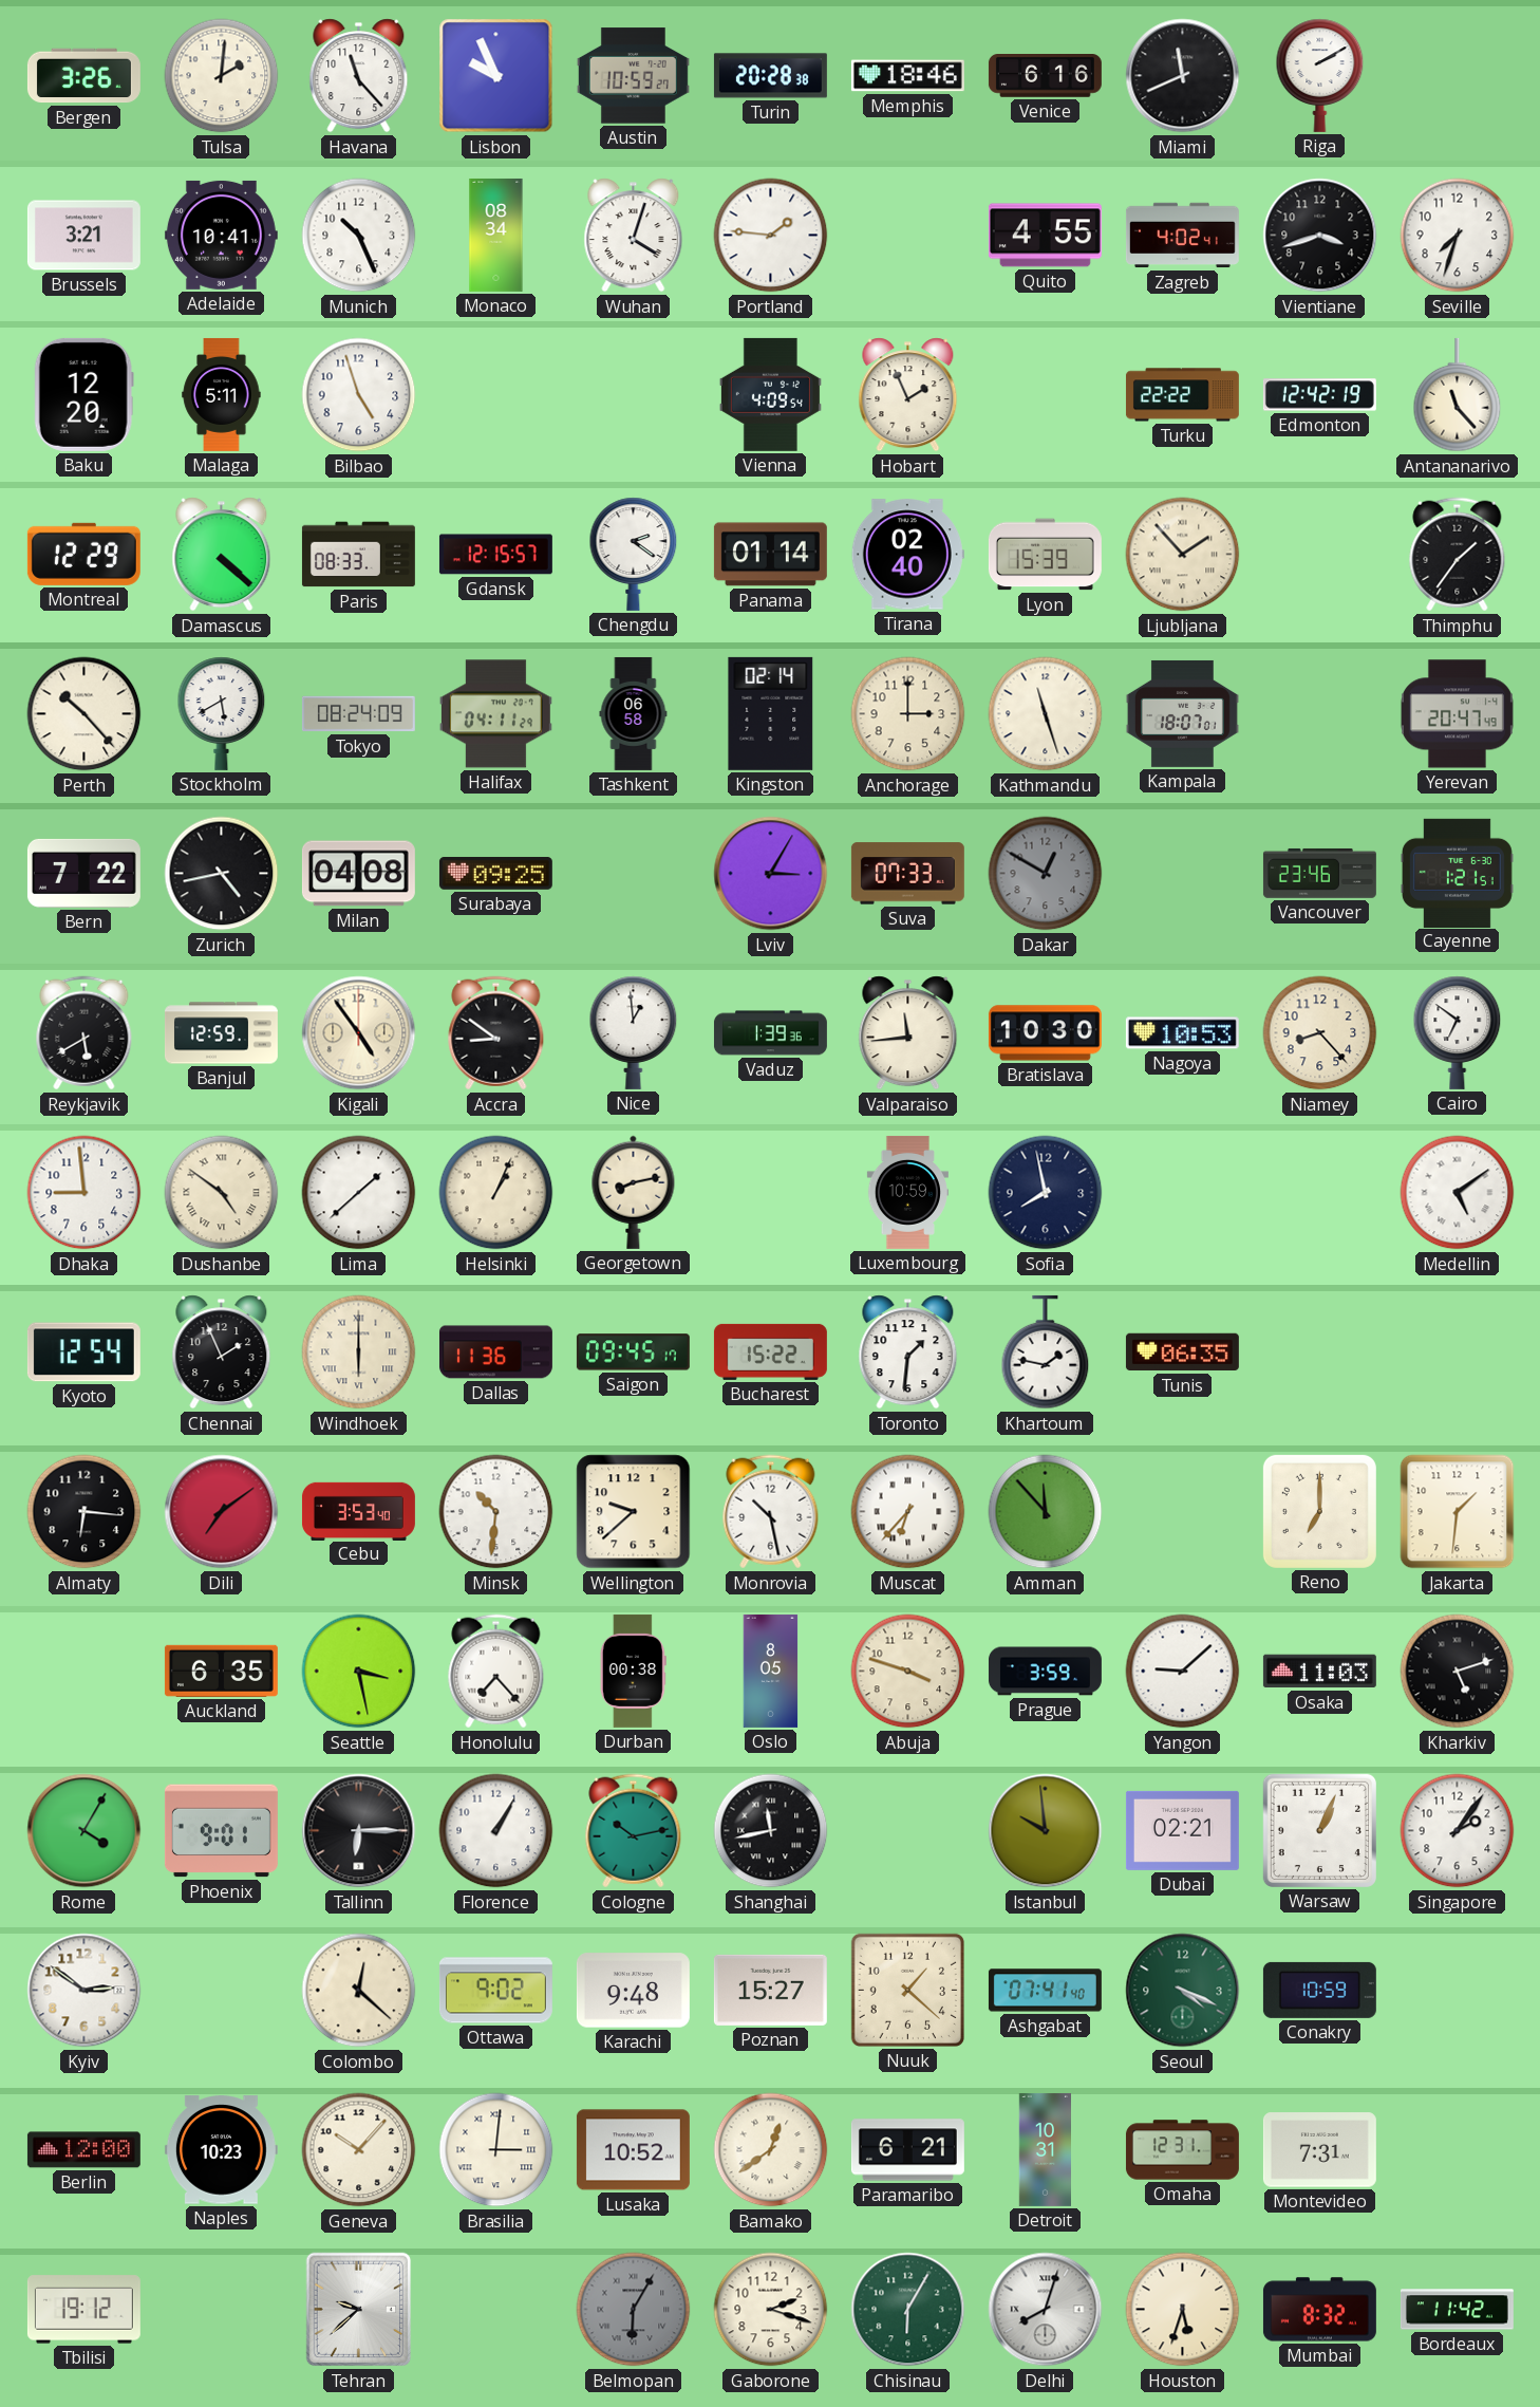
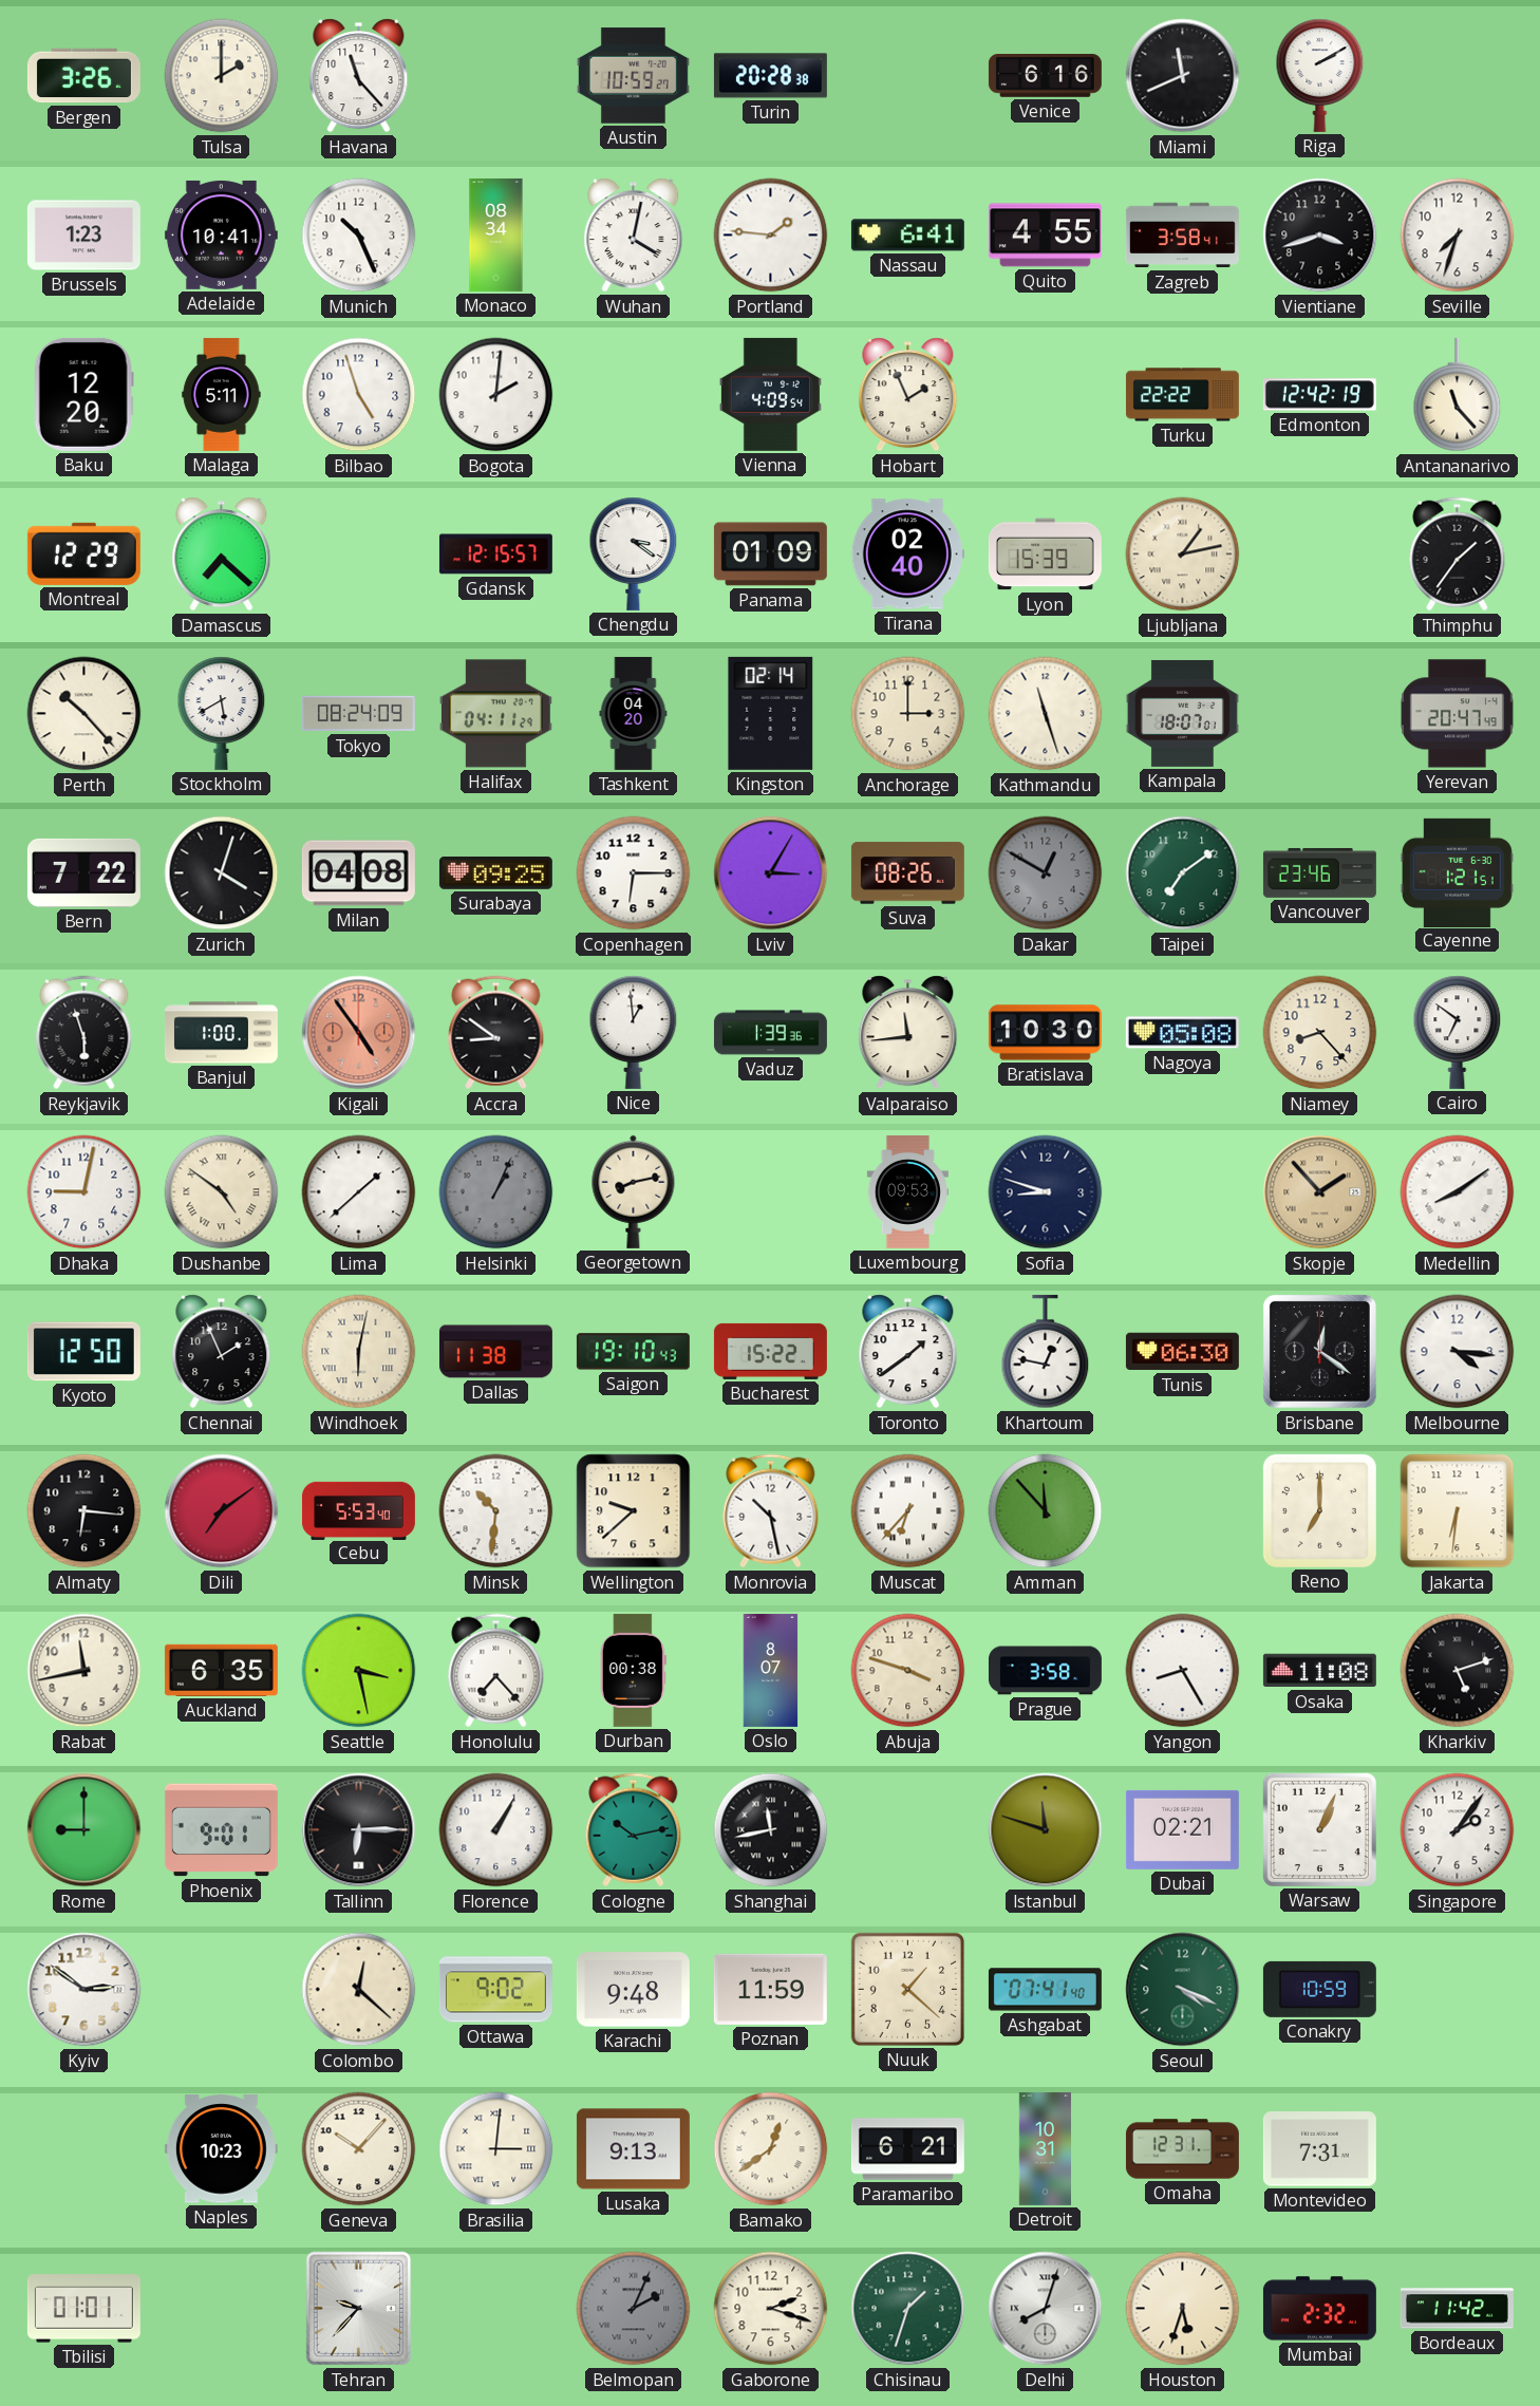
Tulsa: 2:01 -> 2:00 (222, 76)
Lisbon: 9:56 -> none (496, 76)
Memphis: 18:46 -> none (907, 76)
Brussels: 3:21 -> 1:23 (83, 236)
Wuhan: 4:03 -> 4:02 (634, 236)
Nassau: none -> 6:41 (907, 236)
Zagreb: 4:02 -> 3:58 (1182, 236)
Bogota: none -> 2:01 (496, 395)
Damascus: 4:22 -> 7:22 (222, 554)
Paris: 08:33 -> none (358, 555)
Chengdu: 2:21 -> 3:21 (634, 553)
Panama: 01:14 -> 01:09 (770, 554)
Ljubljana: 1:53 -> 1:13 (1183, 554)
Tashkent: 06:58 -> 04:20 (634, 713)
Zurich: 4:43 -> 4:03 (222, 873)
Copenhagen: none -> 6:15 (634, 873)
Suva: 07:33 -> 08:26 (907, 873)
Taipei: none -> 7:09 (1183, 873)
Reykjavik: 5:40 -> 5:57 (84, 1033)
Banjul: 12:59 -> 1:00 (221, 1033)
Kigali dial: cream -> salmon (359, 1033)
Nagoya: 10:53 -> 05:08 (1182, 1033)
Dhaka: 8:59 -> 9:02 (84, 1192)
Helsinki dial: cream -> grey (496, 1192)
Luxembourg: 10:59 -> 09:53 (907, 1191)
Sofia: 7:58 -> 8:48 (1046, 1192)
Skopje: none -> 1:53 (1320, 1192)
Medellin: 5:09 -> 8:09 (1458, 1192)
Kyoto: 12:54 -> 12:50 (83, 1352)
Windhoek: 6:00 -> 6:02 (359, 1352)
Dallas: 11:36 -> 11:38 (495, 1352)
Saigon: 09:45 -> 19:10 (633, 1352)
Toronto: 1:31 -> 1:39 (908, 1352)
Khartoum: 1:47 -> 12:47 (1046, 1352)
Tunis: 06:35 -> 06:30 (1182, 1352)
Brisbane: none -> 12:21 (1319, 1351)
Melbourne: none -> 4:16 (1458, 1352)
Cebu: 3:53 -> 5:53 (358, 1510)
Jakarta: 1:31 -> 6:31 (1458, 1511)
Rabat: none -> 11:43 (84, 1671)
Oslo: 8:05 -> 8:07 (771, 1670)
Prague: 3:59 -> 3:58 (1045, 1671)
Yangon: 9:08 -> 8:25 (1183, 1671)
Osaka: 11:03 -> 11:08 (1319, 1671)
Rome: 4:05 -> 9:00 (84, 1830)
Istanbul: 9:59 -> 11:48 (1046, 1830)
Poznan: 15:27 -> 11:59 (770, 1989)
Berlin: 12:00 -> none (83, 2150)
Lusaka: 10:52 -> 9:13 (633, 2149)
Tbilisi: 19:12 -> 01:01 (83, 2309)
Tehran: 9:38 -> 9:37 (359, 2309)
Belmopan: 6:05 -> 2:04 (634, 2309)
Chisinau: 6:05 -> 1:33 (908, 2309)
Mumbai: 8:32 -> 2:32 (1319, 2309)
